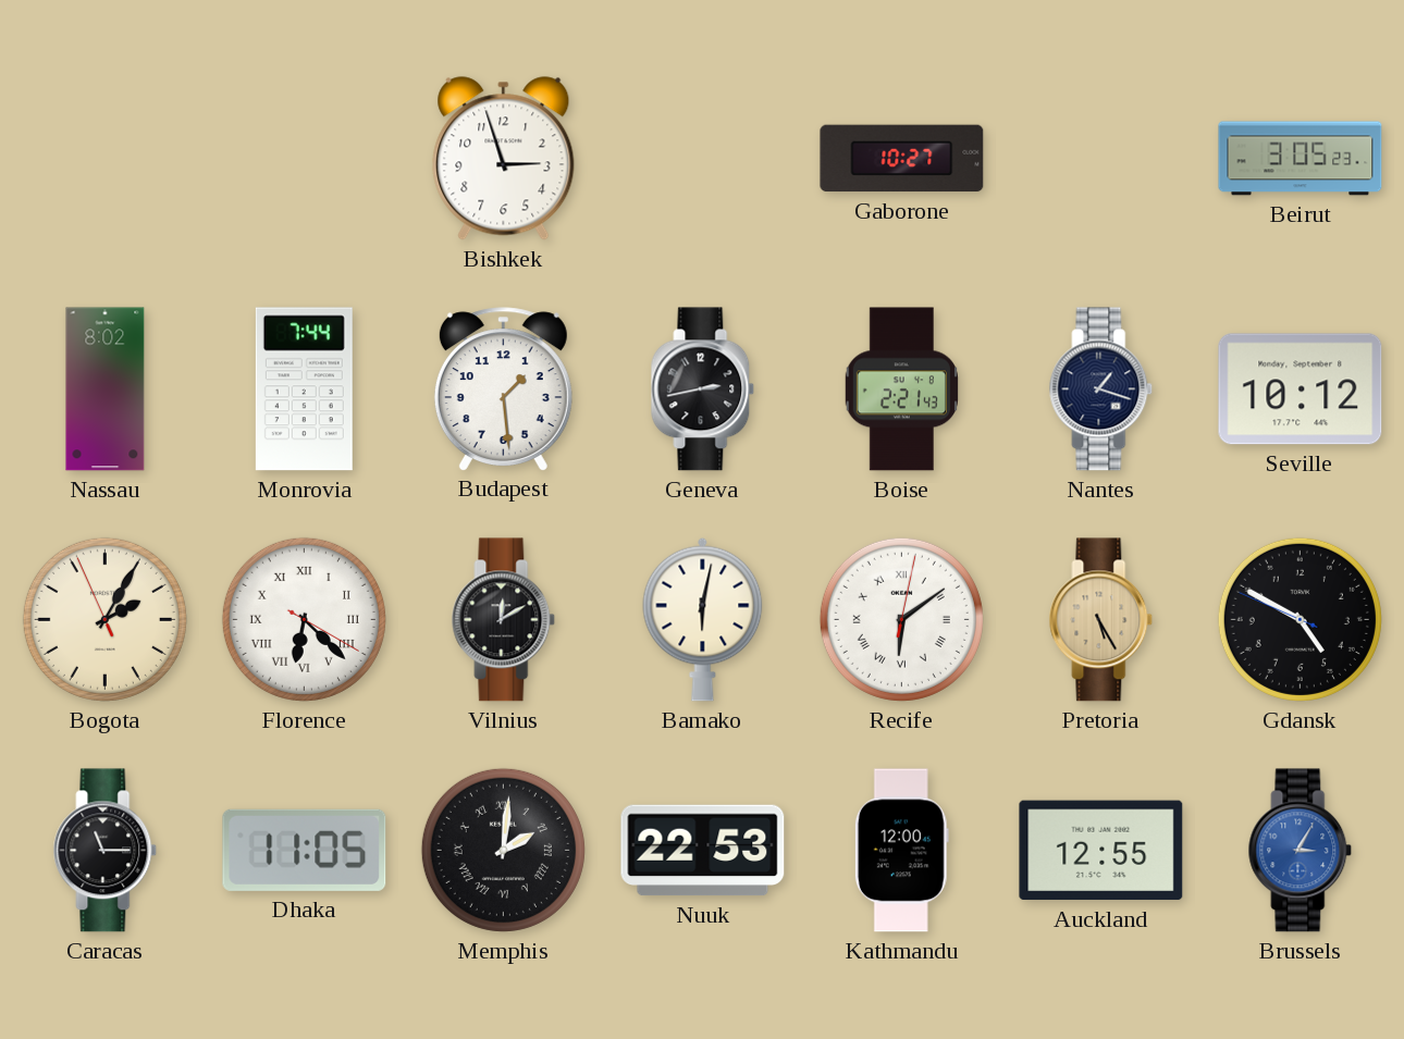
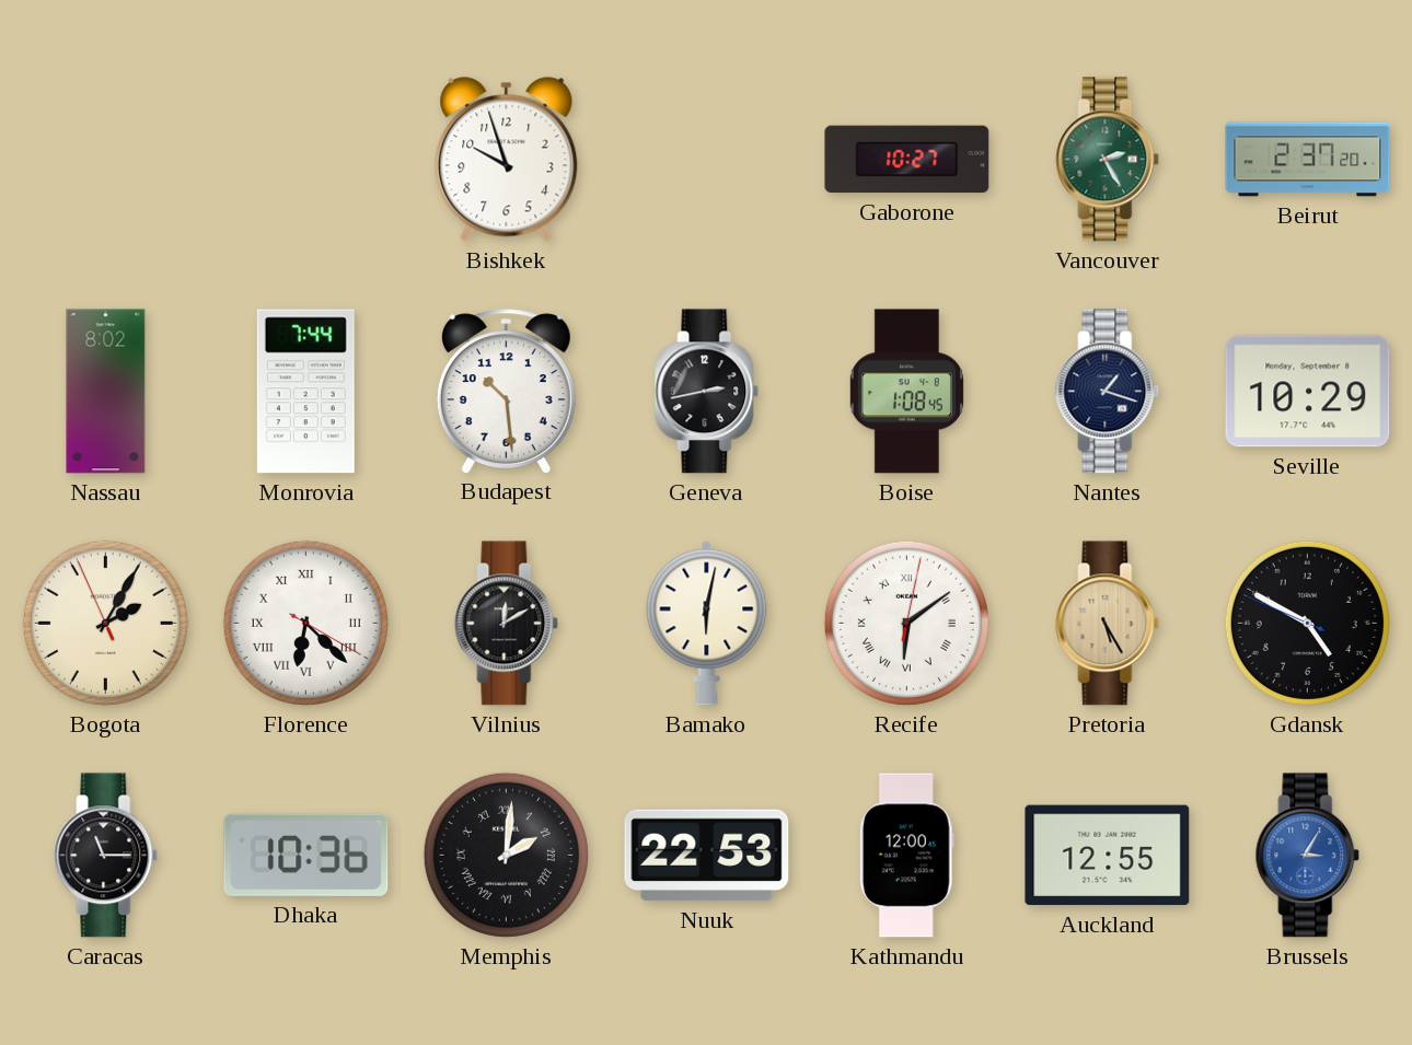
Bishkek: 2:57 -> 9:57 (507, 160)
Vancouver: none -> 2:25 (1108, 160)
Beirut: 3:05 -> 2:37 (1308, 160)
Budapest: 1:29 -> 10:29 (506, 391)
Boise: 2:21 -> 1:08 (906, 392)
Seville: 10:12 -> 10:29 (1308, 392)
Dhaka: 11:05 -> 10:36 (306, 855)
